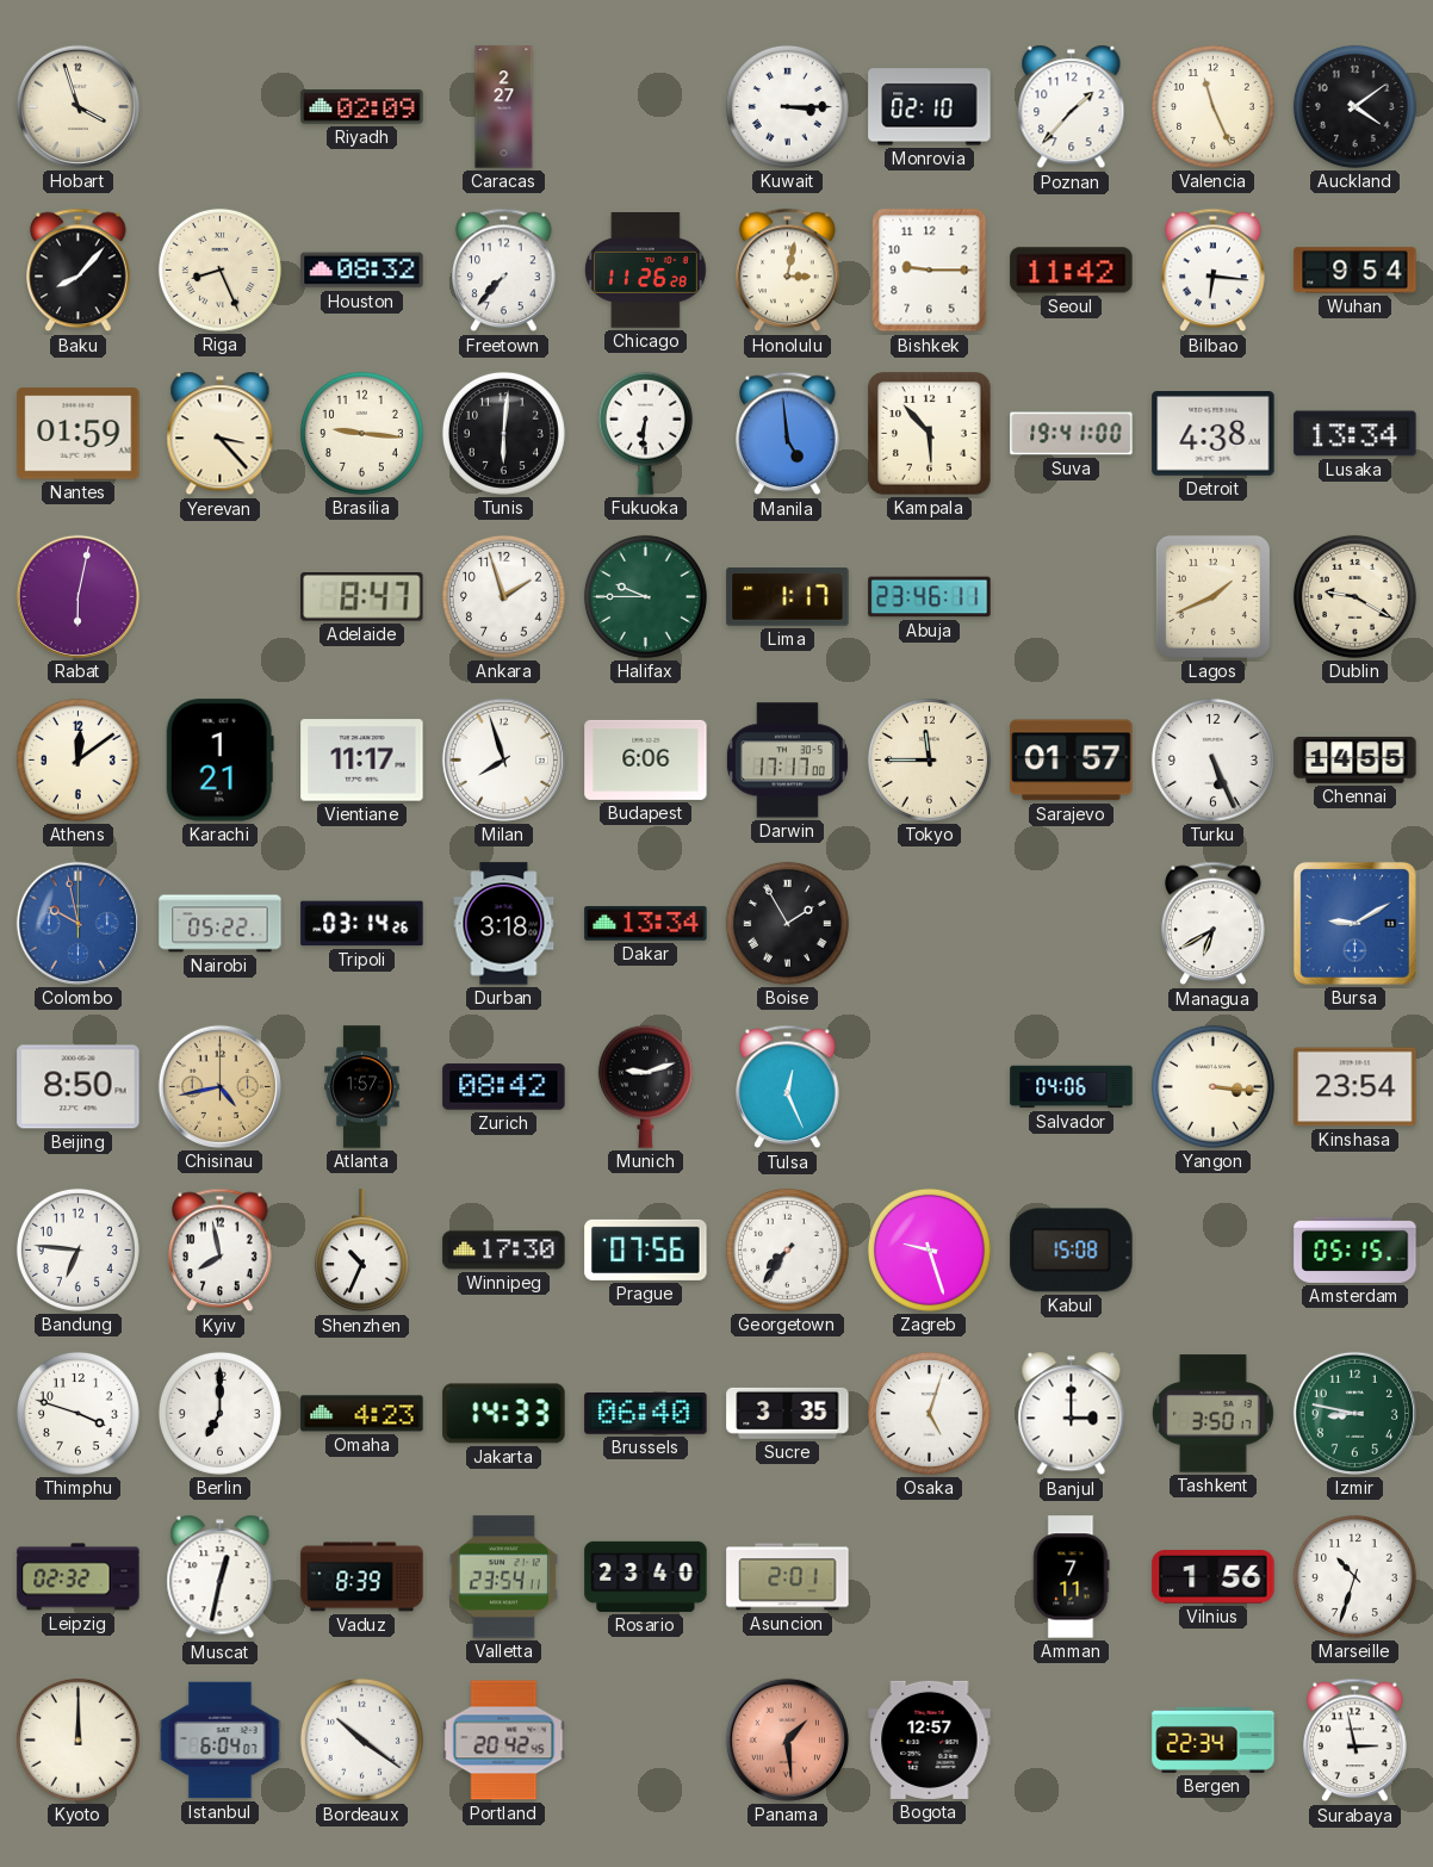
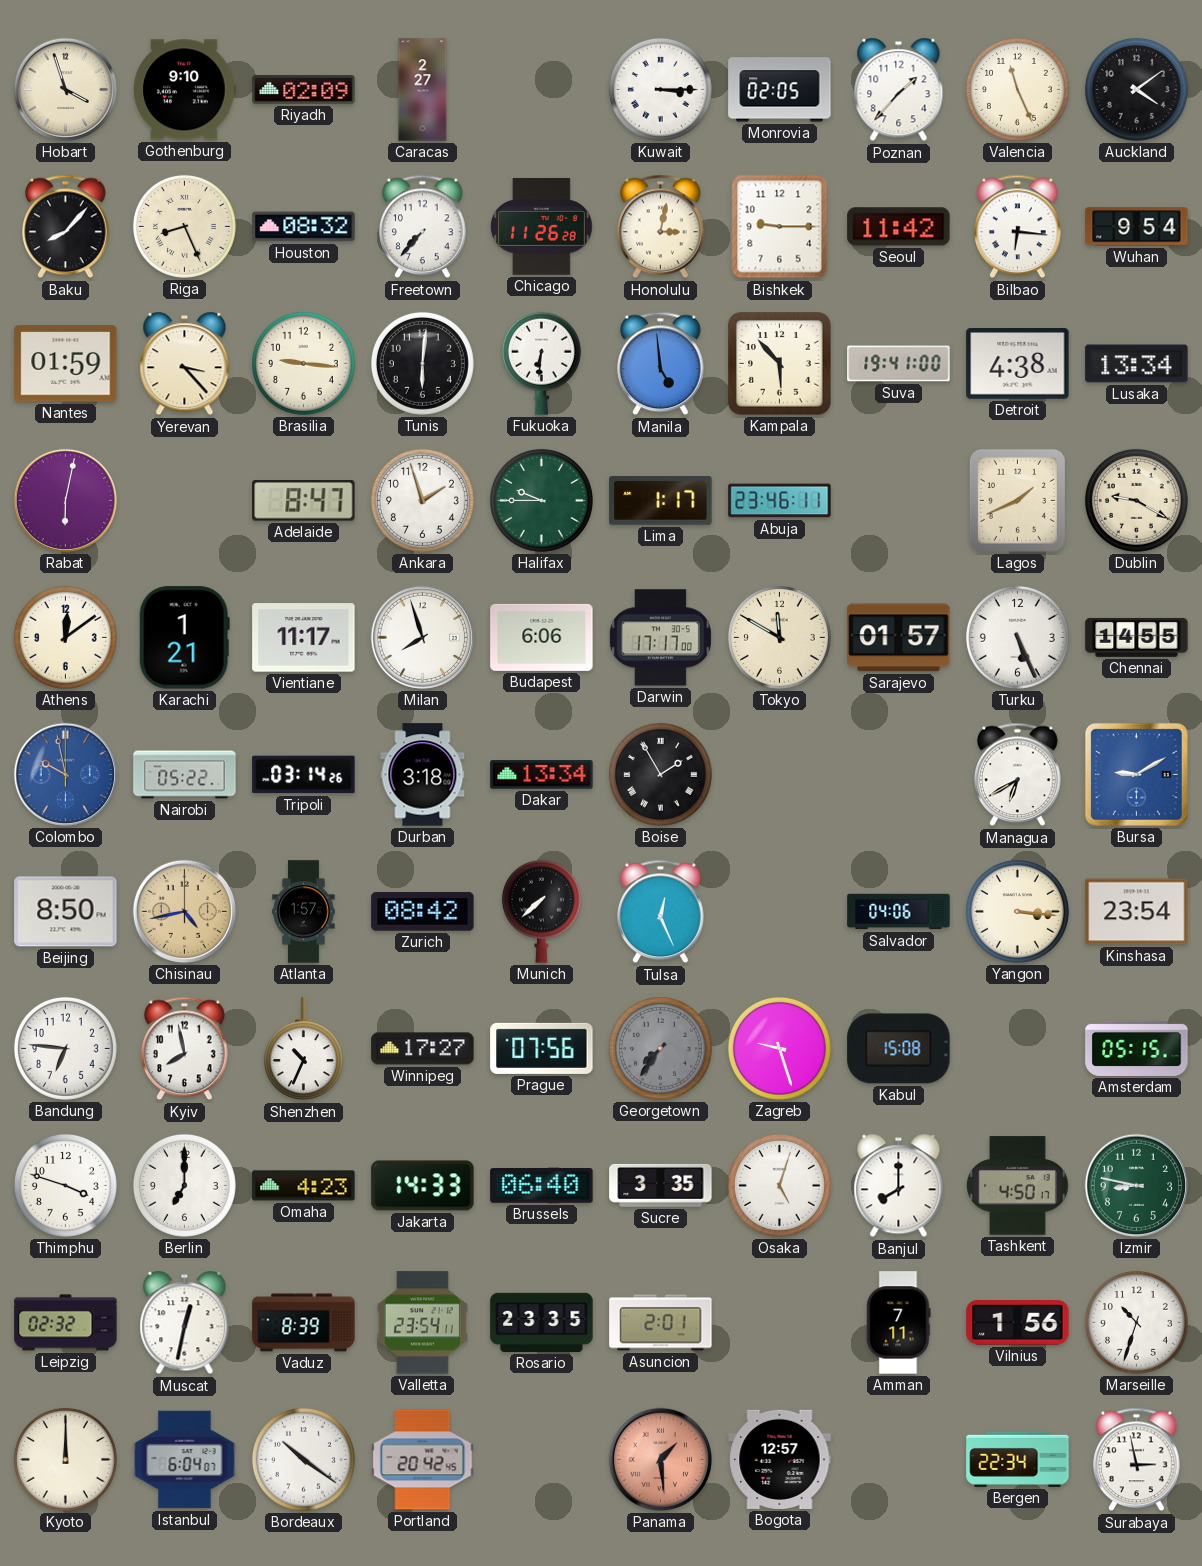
Gothenburg: none -> 9:10 (185, 90)
Monrovia: 02:10 -> 02:05 (780, 90)
Tokyo: 11:45 -> 11:50 (779, 637)
Munich: 9:12 -> 7:38 (541, 911)
Winnipeg: 17:30 -> 17:27 (423, 1049)
Georgetown dial: white -> grey (660, 1048)
Banjul: 3:00 -> 8:00 (899, 1186)
Tashkent: 3:50 -> 4:50 (1018, 1186)
Rosario: 23:40 -> 23:35 (542, 1322)
